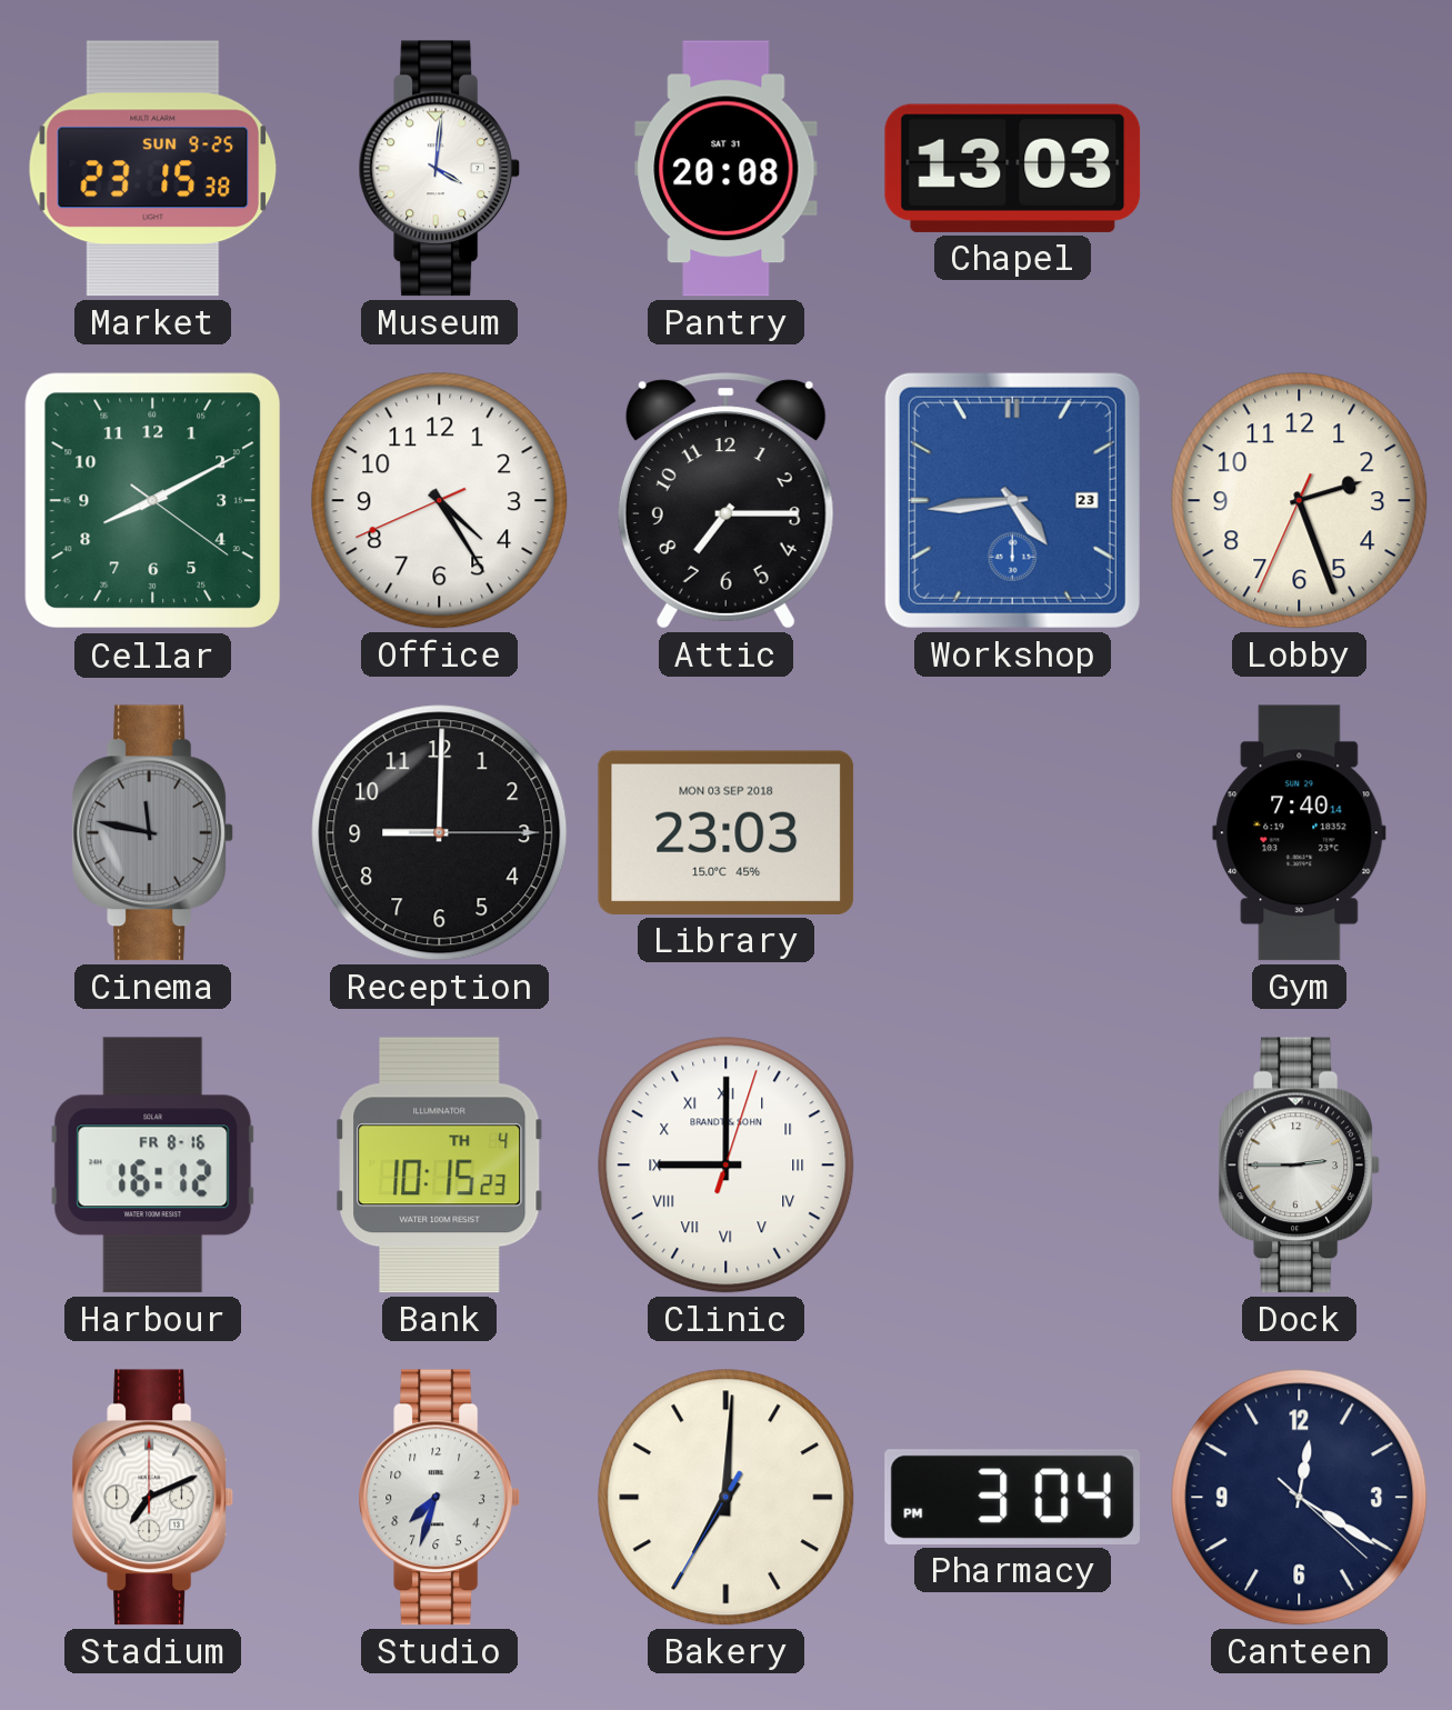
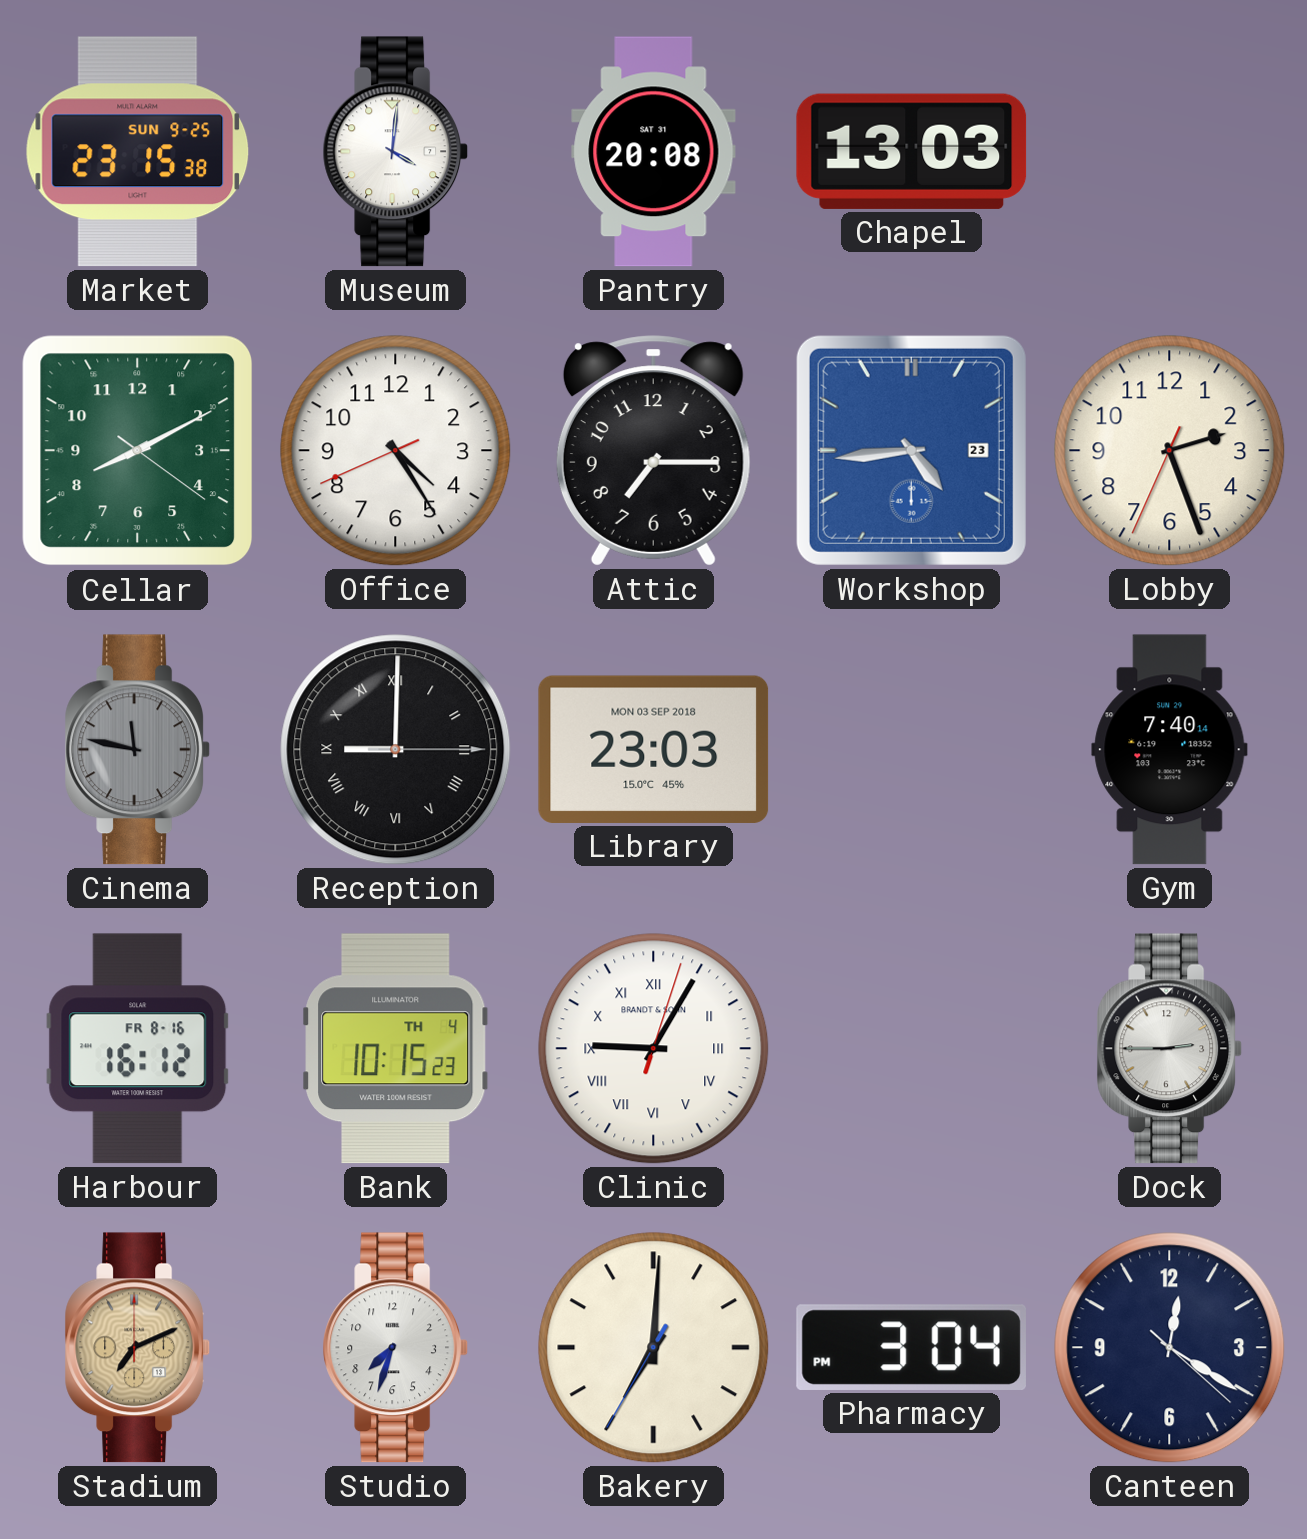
Reception numerals: Arabic -> Roman (396, 750)
Clinic: 9:00 -> 9:05 (654, 1049)
Stadium dial: white -> champagne (138, 1348)
